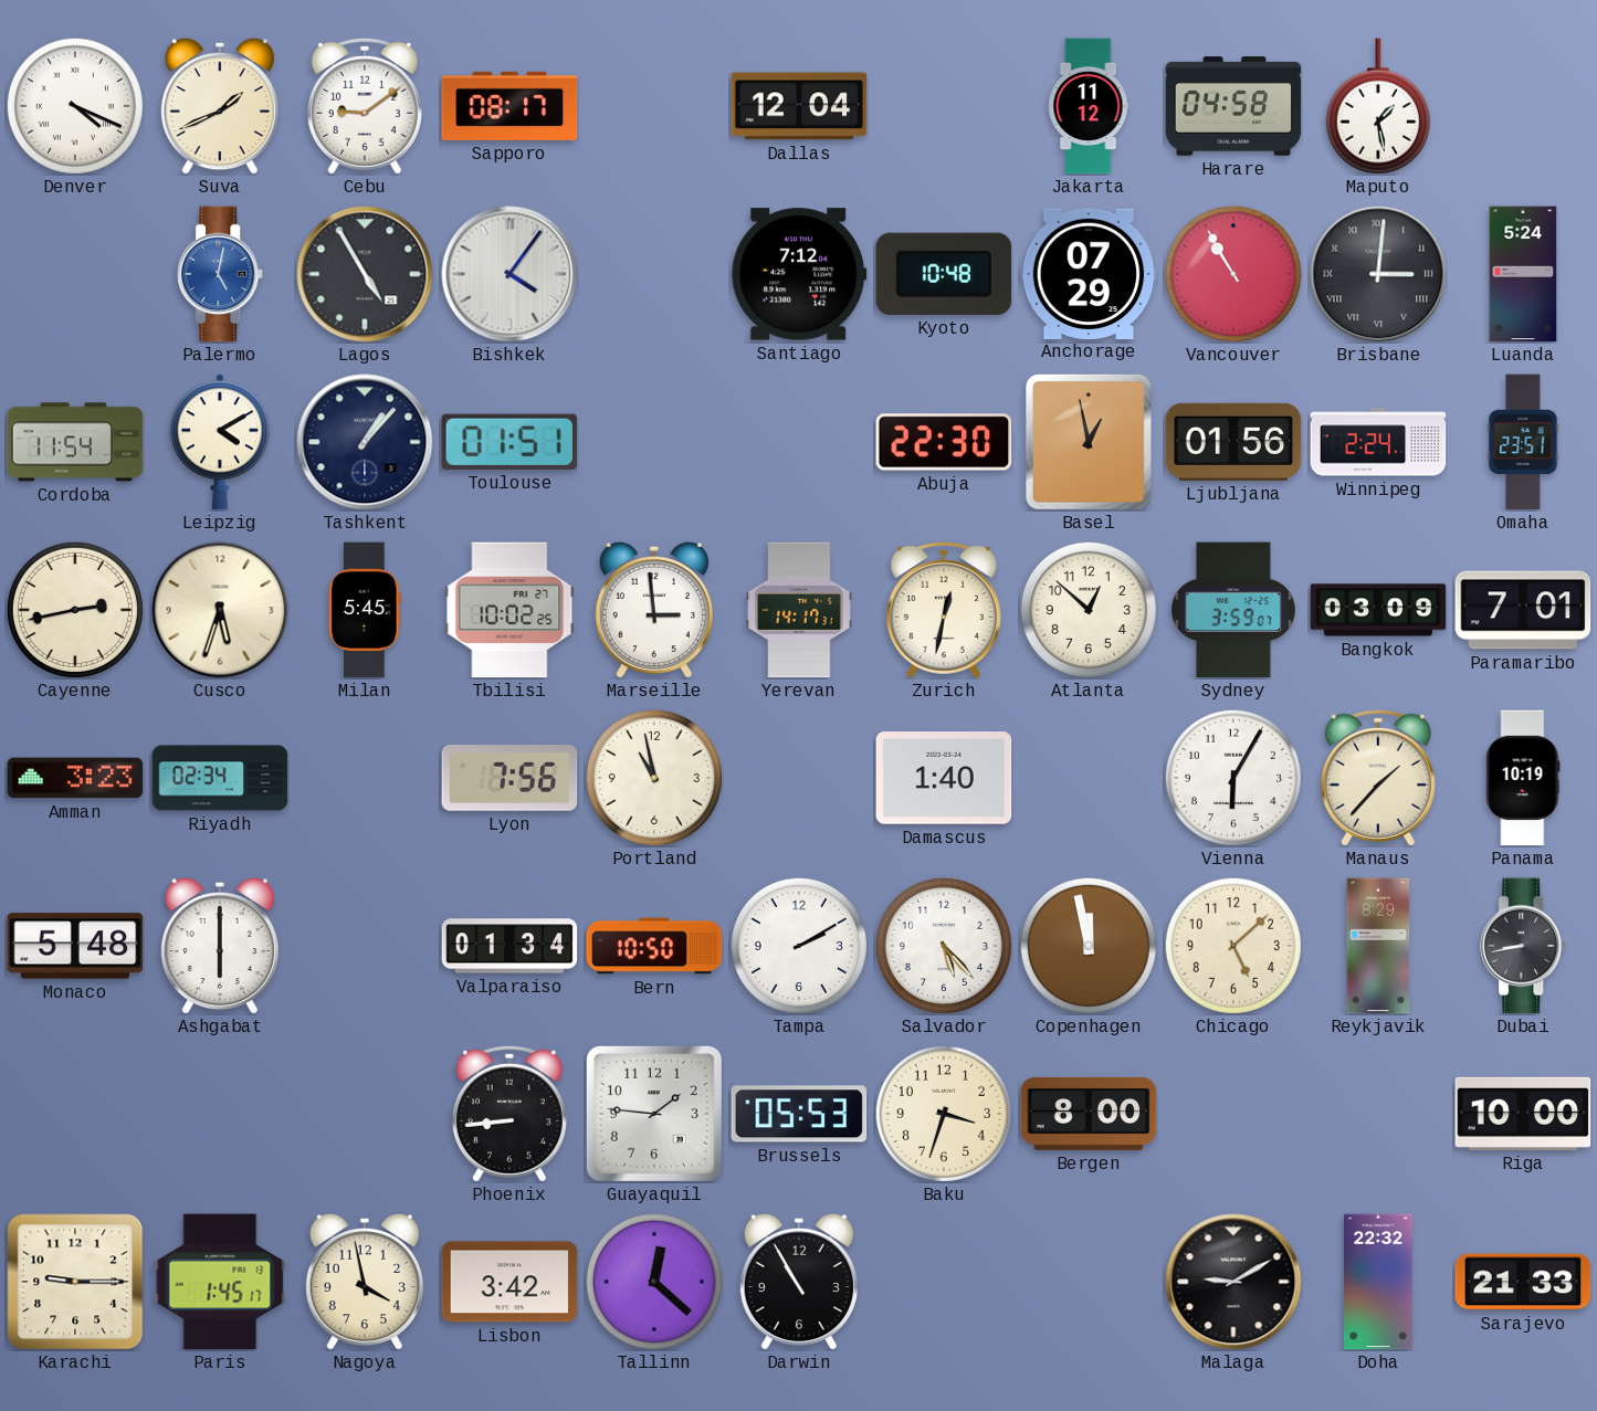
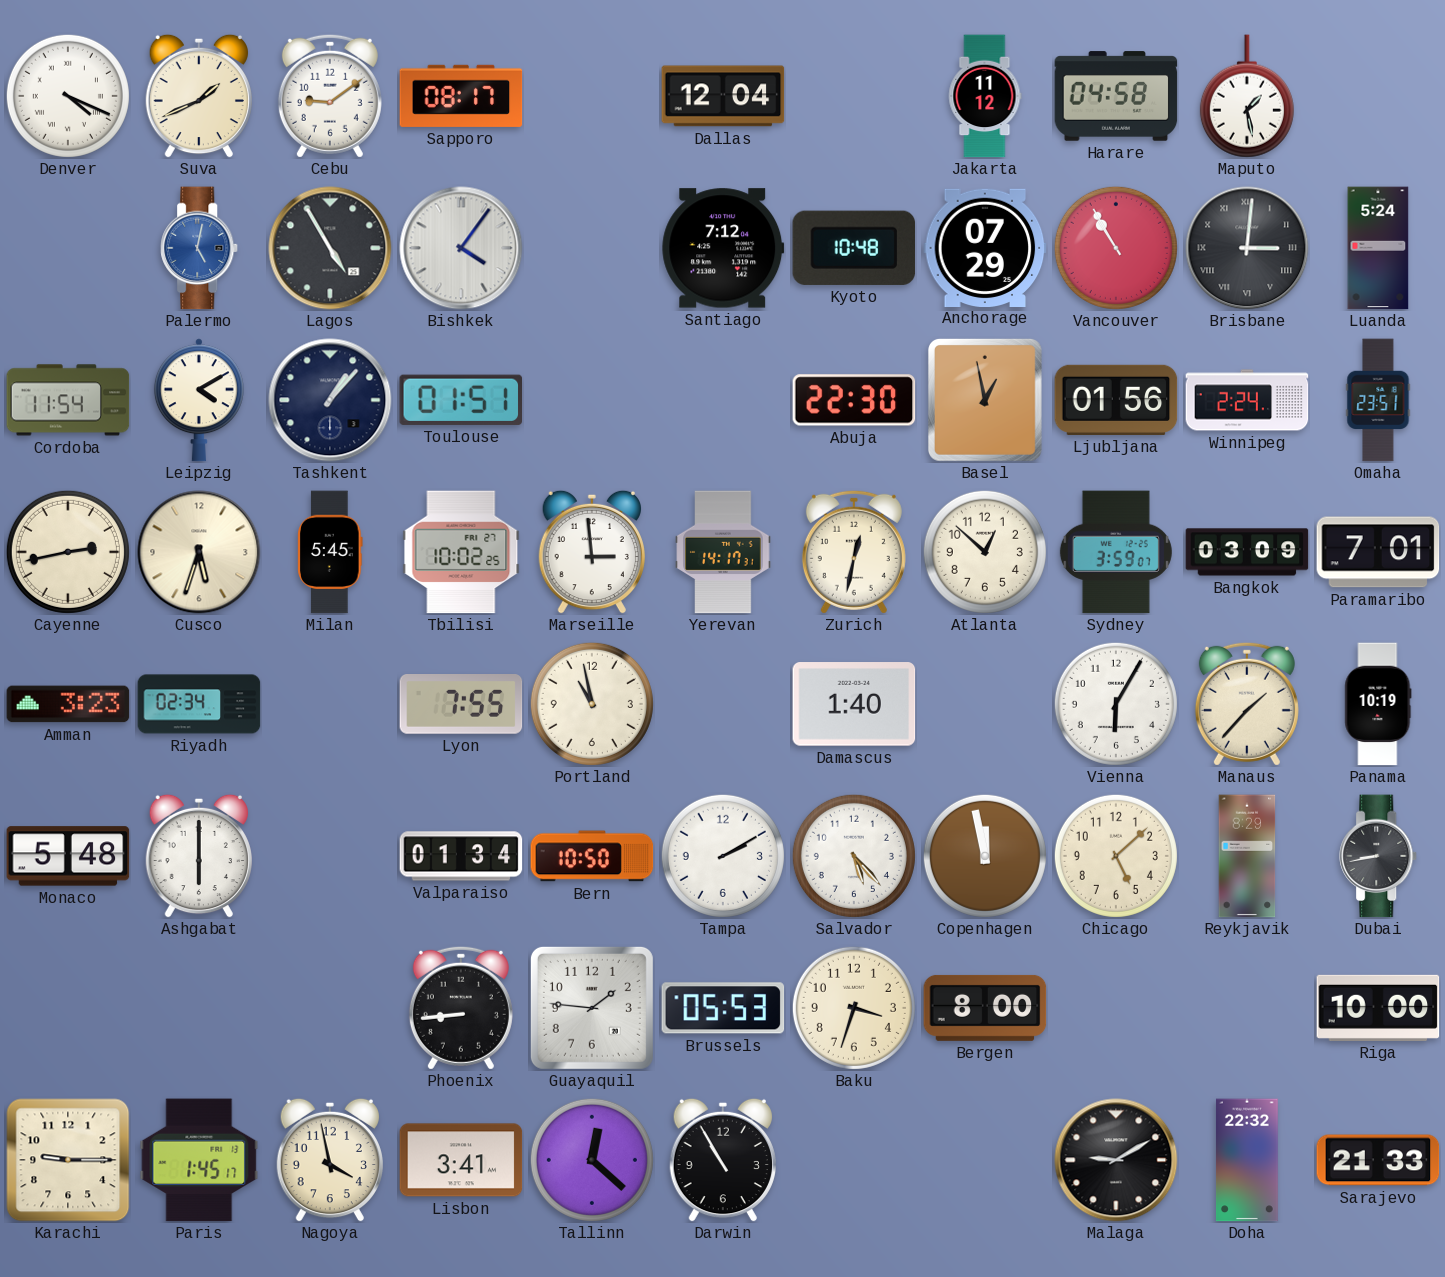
Lyon: 7:56 -> 7:55 (461, 705)
Lisbon: 3:42 -> 3:41 (461, 1160)
